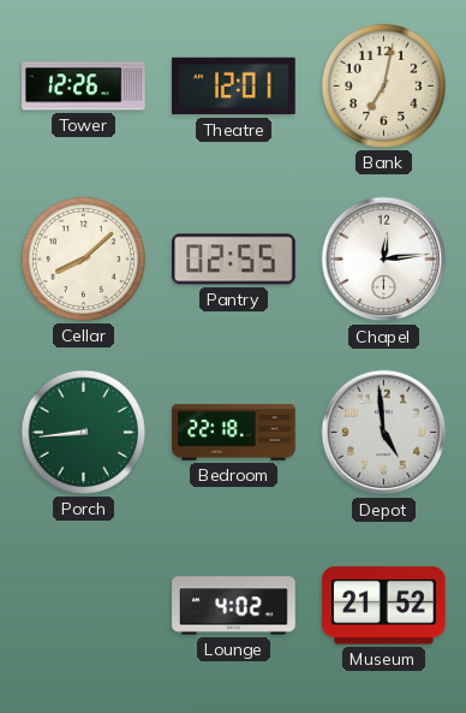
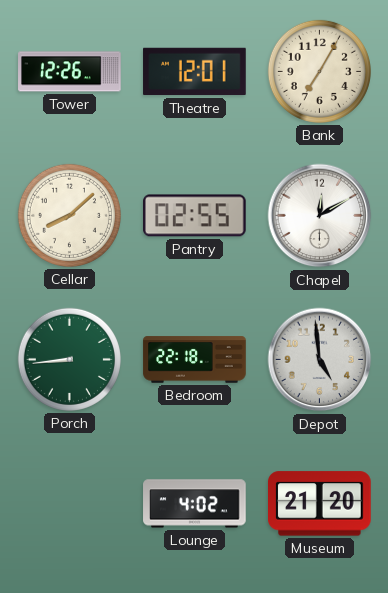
Bank: 7:02 -> 7:05 (319, 71)
Chapel: 12:14 -> 12:10 (320, 216)
Museum: 21:52 -> 21:20 (320, 504)
